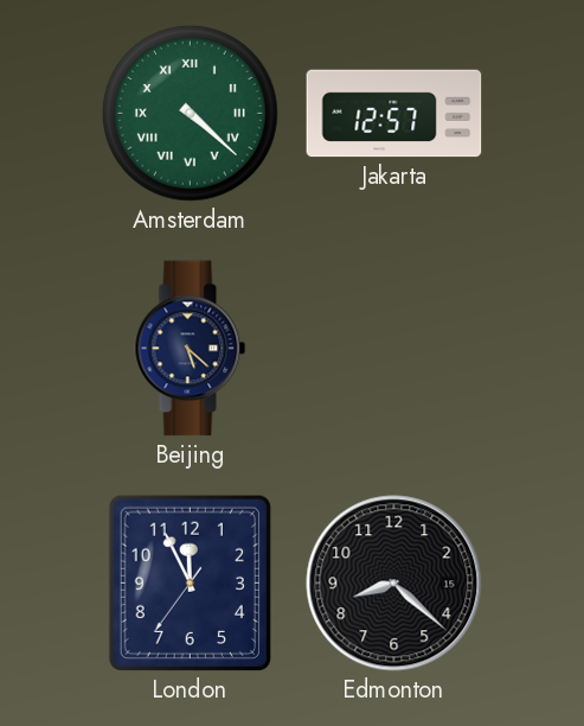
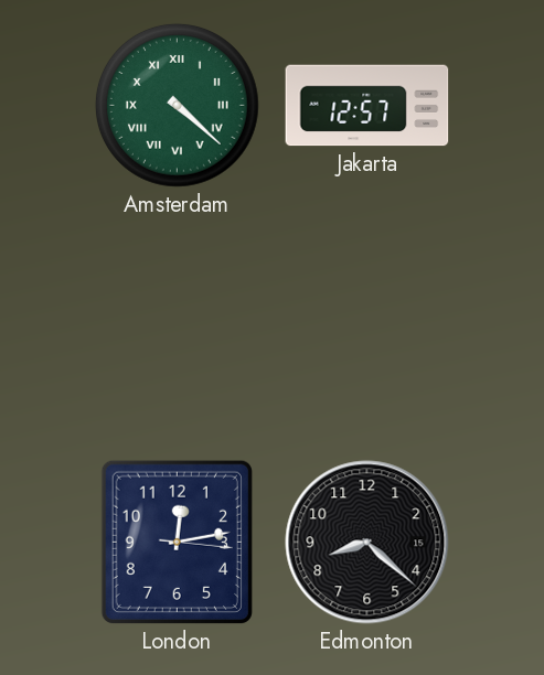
Beijing: 5:22 -> none (191, 349)
London: 11:55 -> 12:13 (177, 542)
